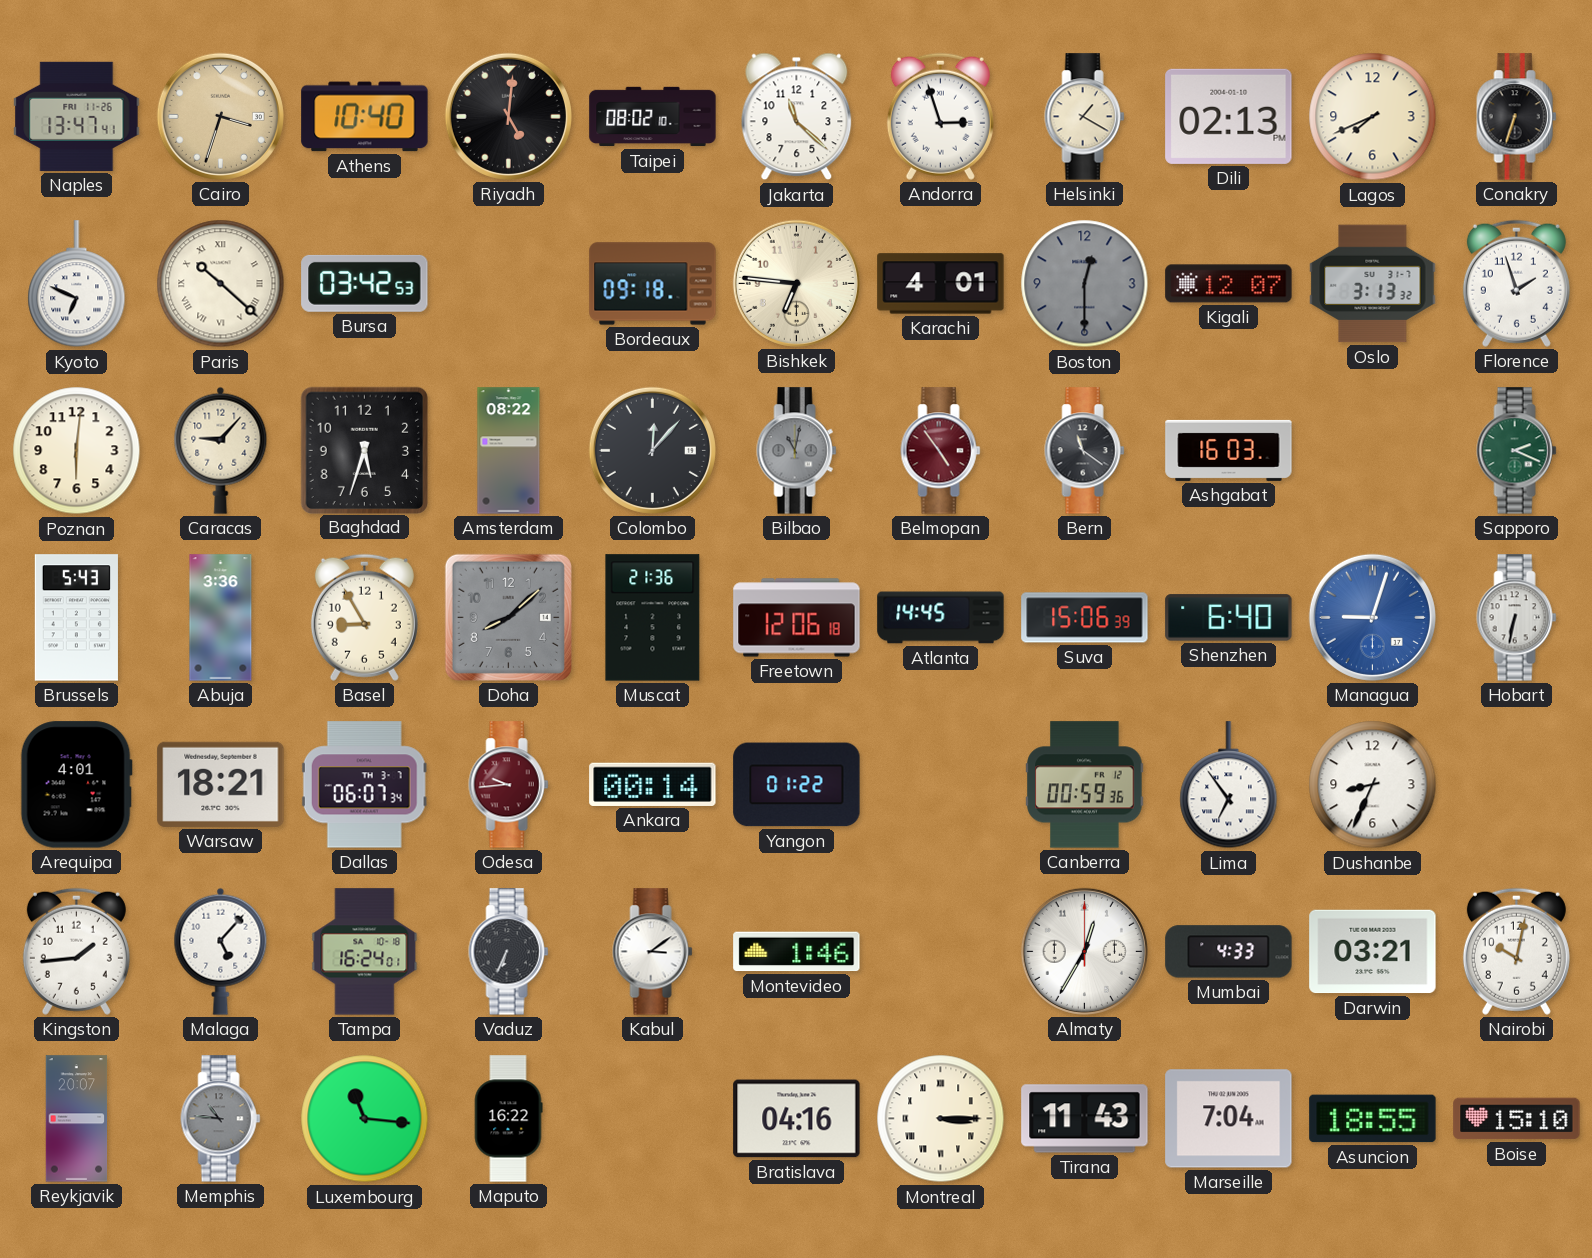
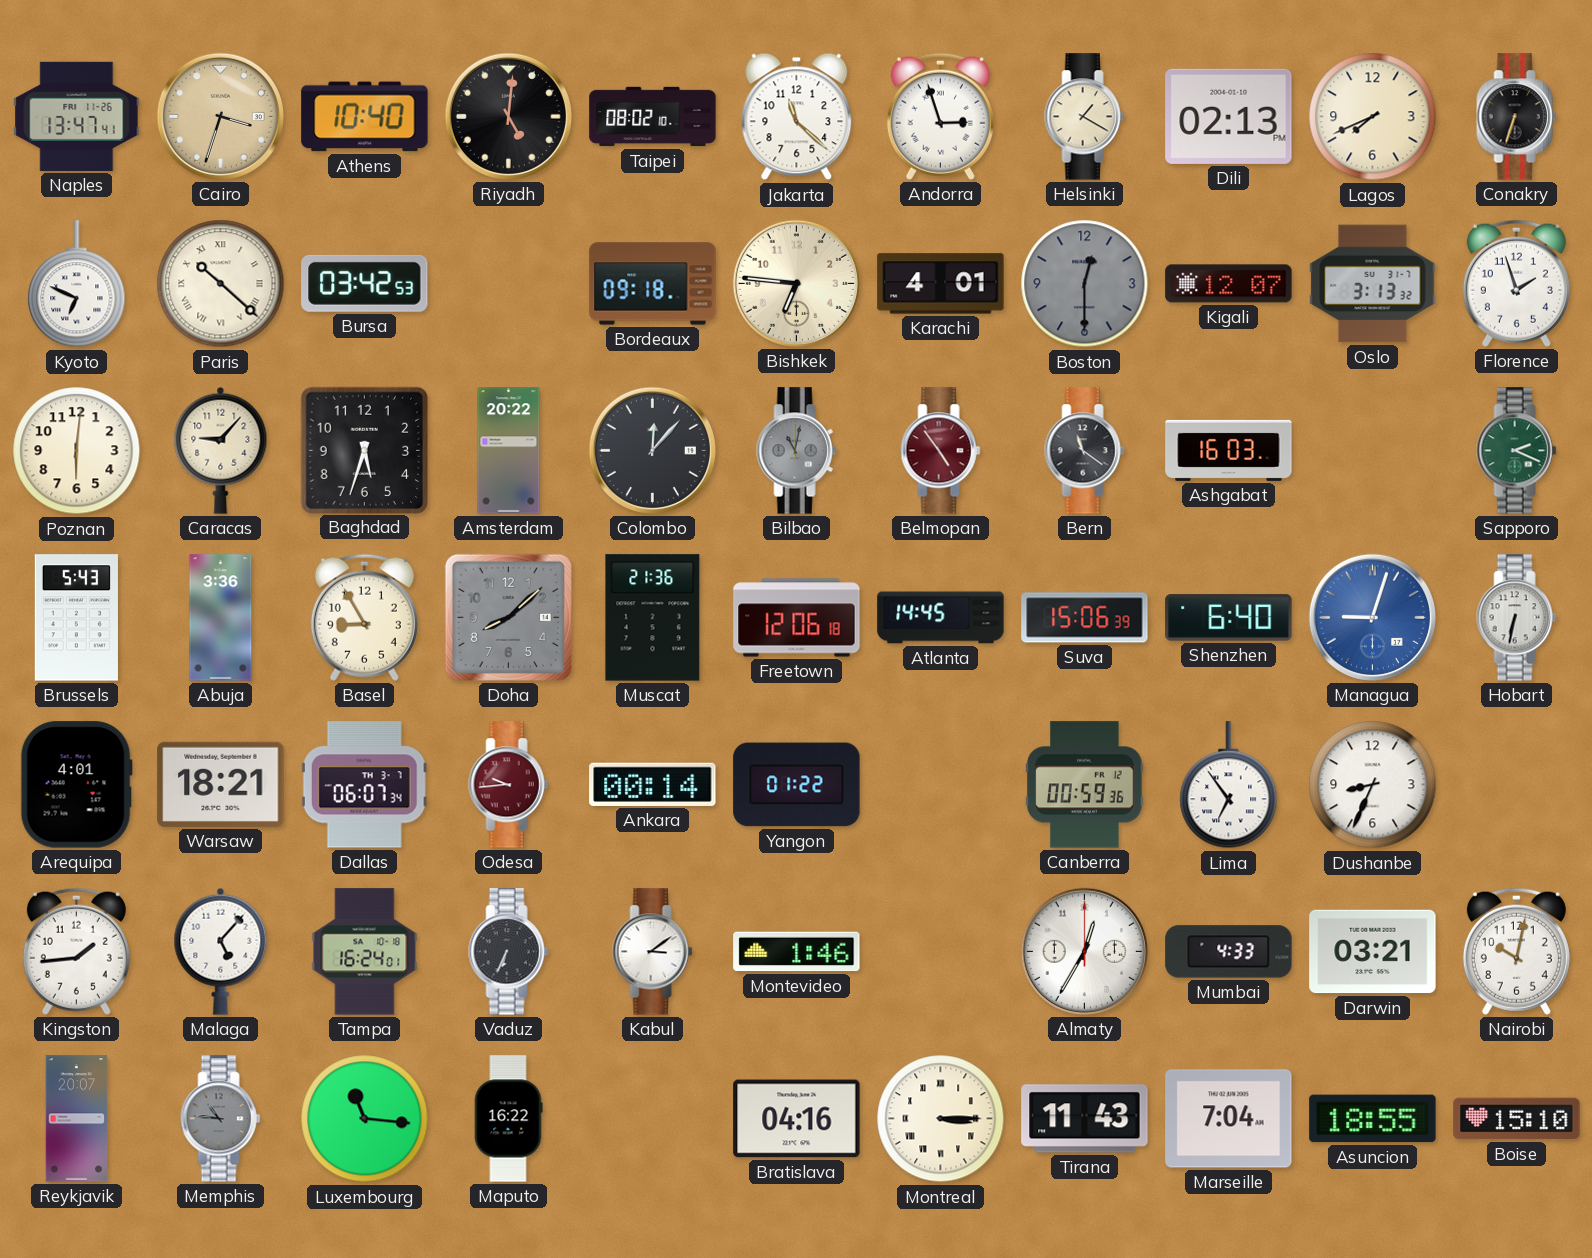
Amsterdam: 08:22 -> 20:22 (509, 451)
